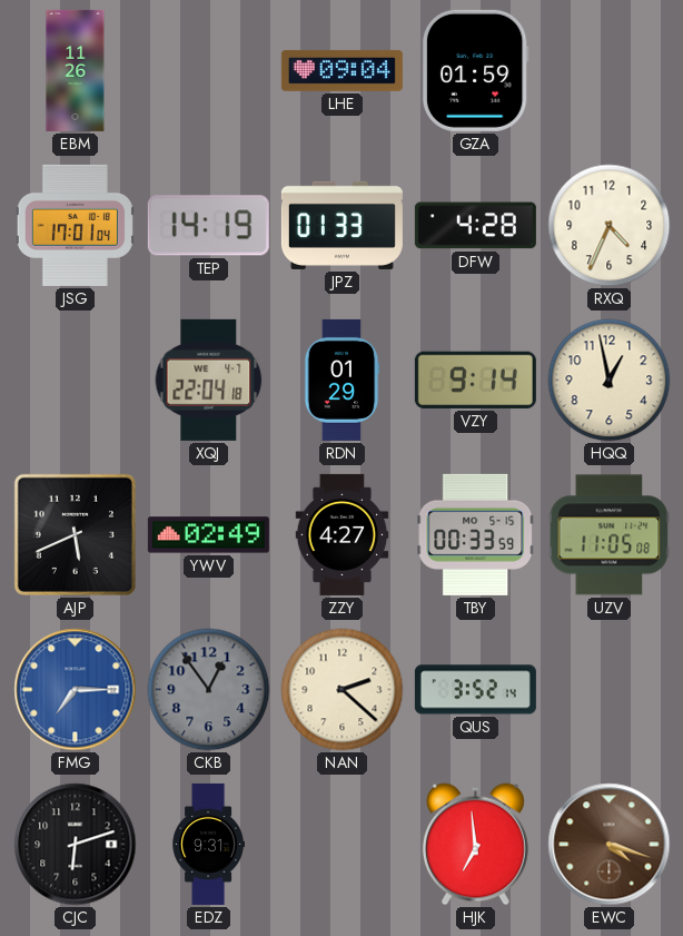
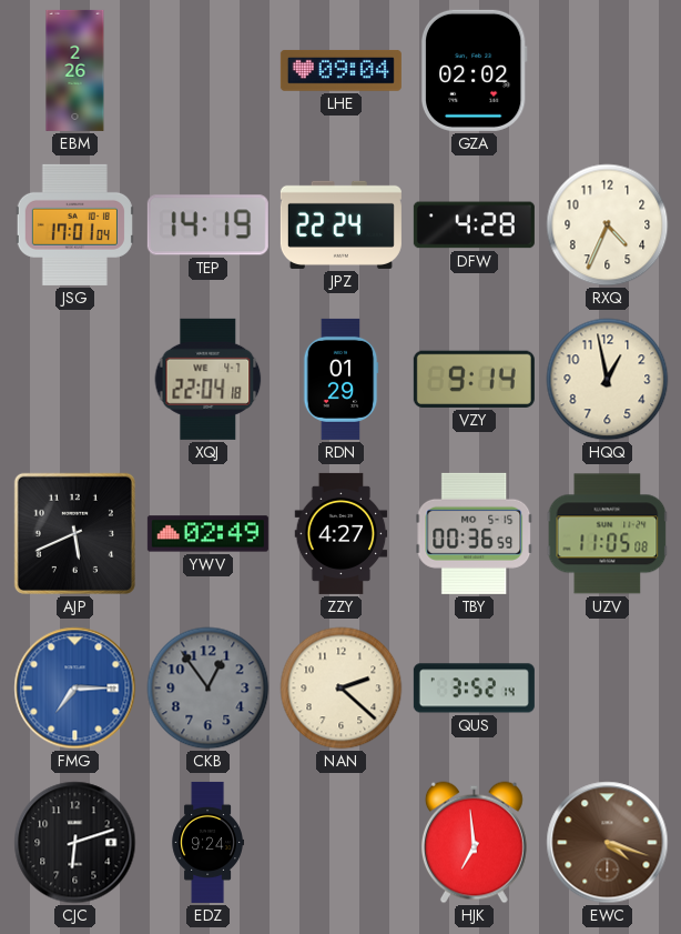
EBM: 11:26 -> 2:26 (75, 70)
GZA: 01:59 -> 02:02 (474, 70)
JPZ: 01:33 -> 22:24 (340, 224)
TBY: 00:33 -> 00:36 (475, 533)
EDZ: 9:31 -> 9:24 (207, 842)
